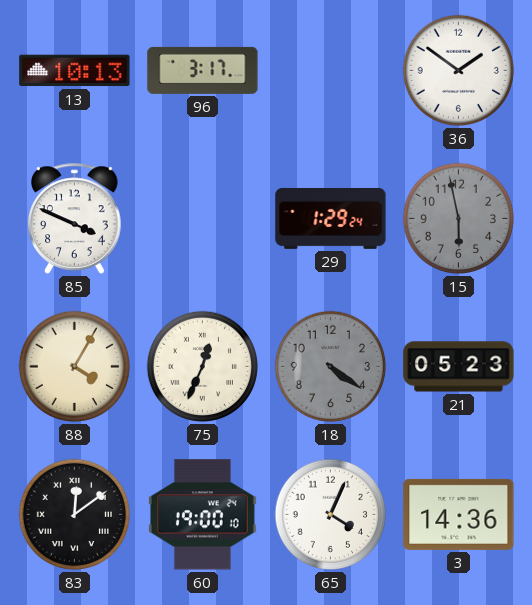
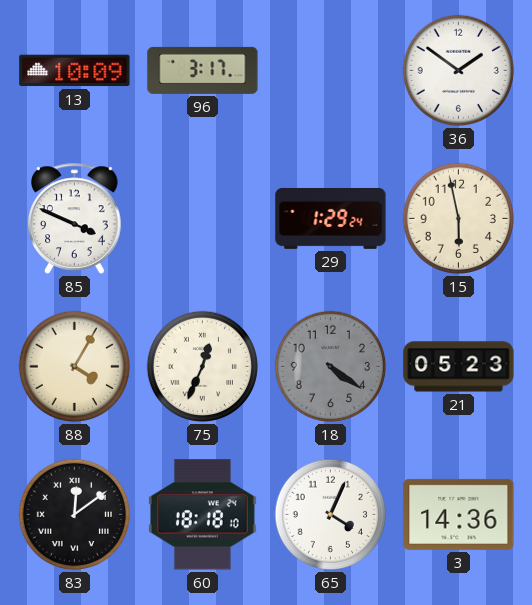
13: 10:13 -> 10:09 (75, 71)
15 dial: grey -> cream (458, 218)
60: 19:00 -> 18:18 (202, 515)
